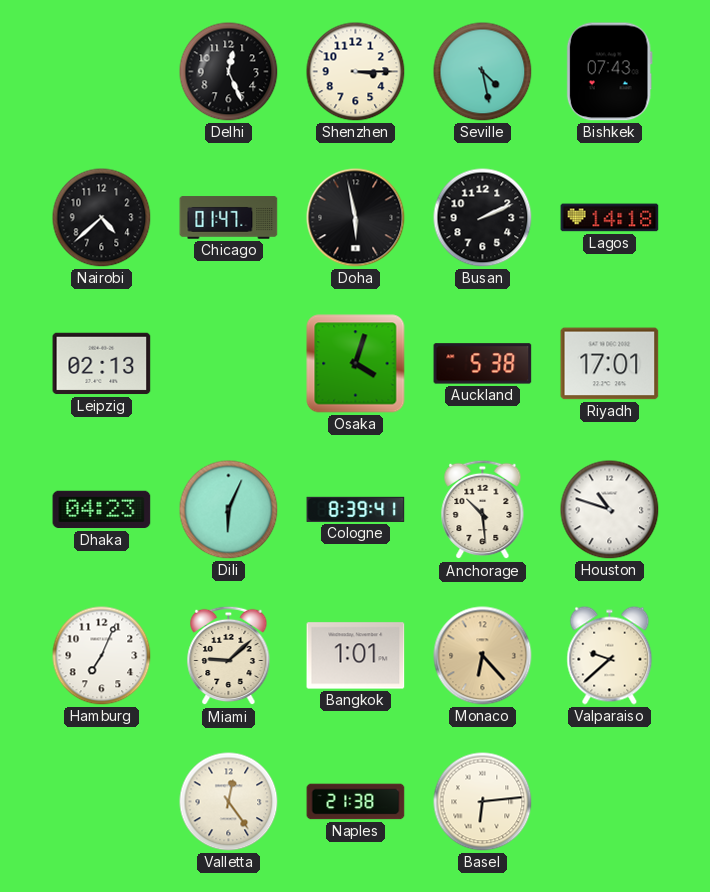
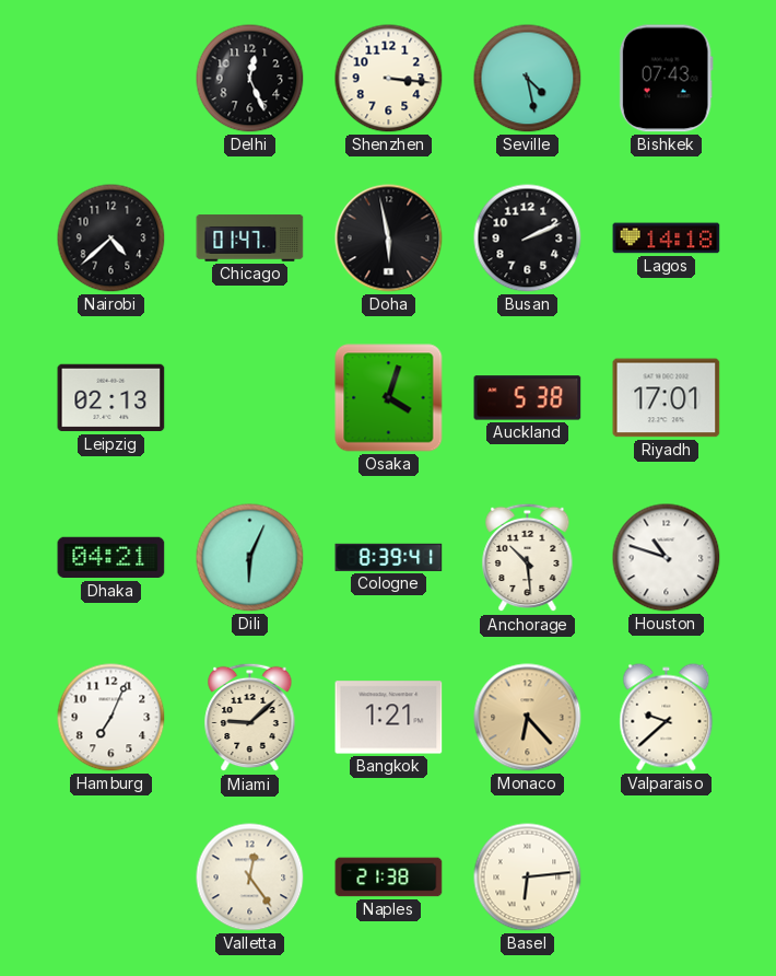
Shenzhen: 3:15 -> 3:16 (389, 79)
Dhaka: 04:23 -> 04:21 (111, 558)
Bangkok: 1:01 -> 1:21 (389, 718)
